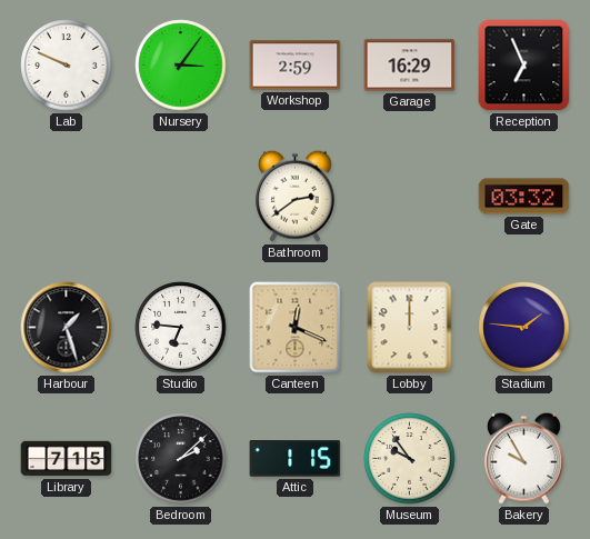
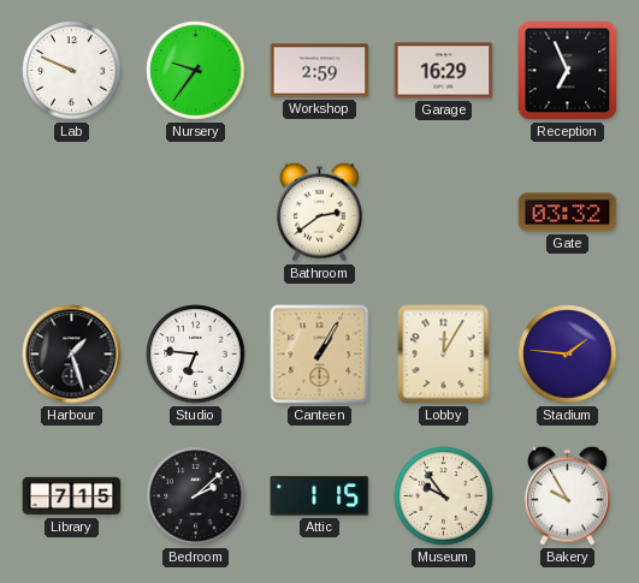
Nursery: 3:06 -> 9:36 (196, 71)
Canteen: 12:19 -> 1:05 (320, 355)
Lobby: 12:00 -> 12:05 (444, 355)
